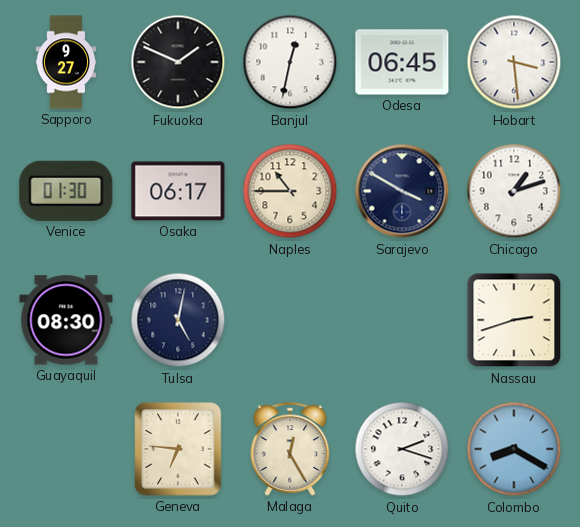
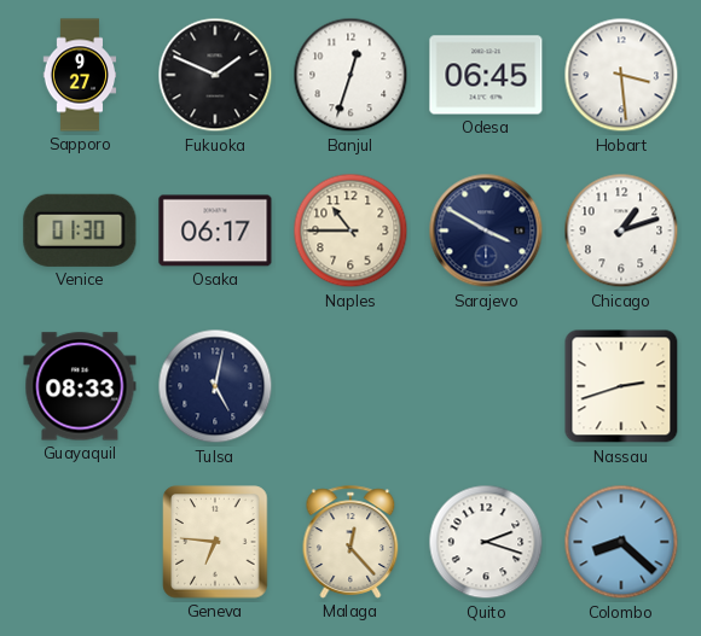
Banjul: 12:32 -> 12:33 (350, 75)
Guayaquil: 08:30 -> 08:33 (80, 386)
Malaga: 12:25 -> 12:23 (350, 542)
Colombo: 8:20 -> 8:22 (621, 542)
